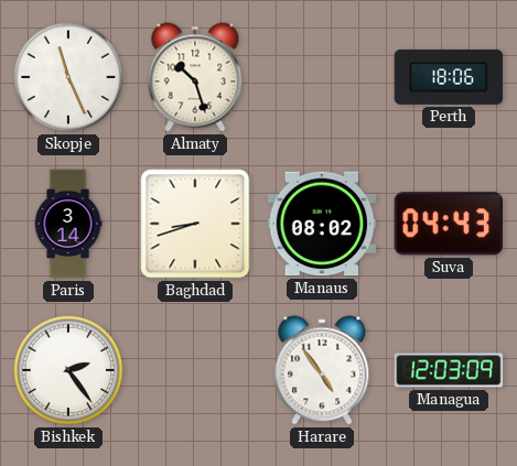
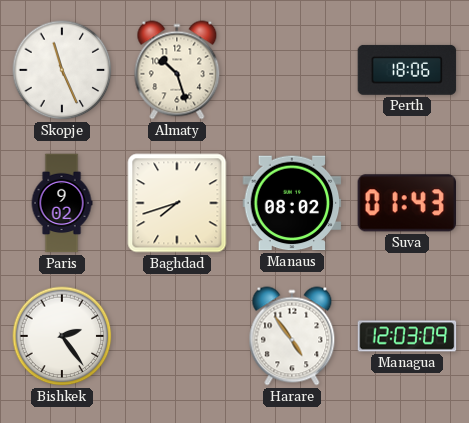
Paris: 3:14 -> 9:02 (62, 203)
Baghdad: 8:42 -> 7:42 (177, 203)
Suva: 04:43 -> 01:43 (406, 203)
